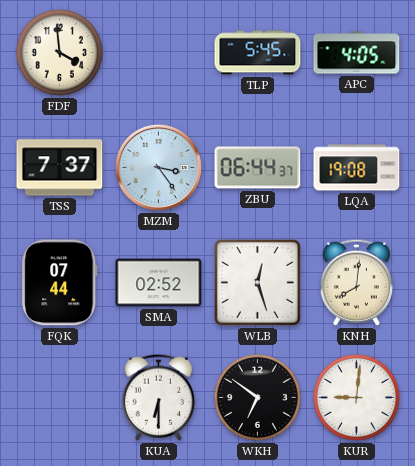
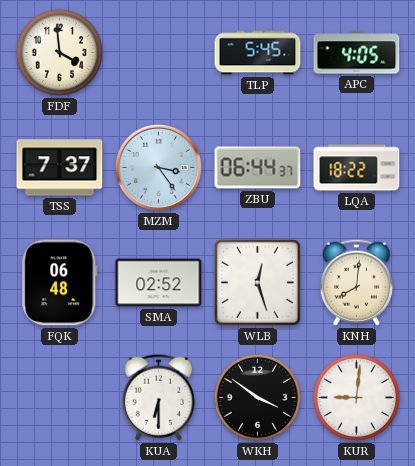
LQA: 19:08 -> 18:22 (357, 168)
FQK: 07:44 -> 06:48 (60, 283)
WKH: 6:51 -> 3:51 (257, 397)
